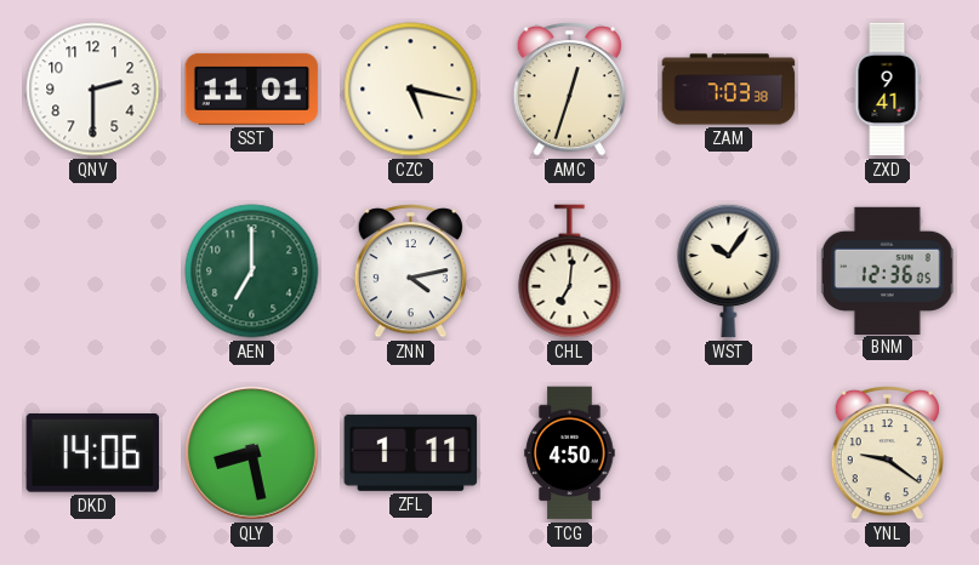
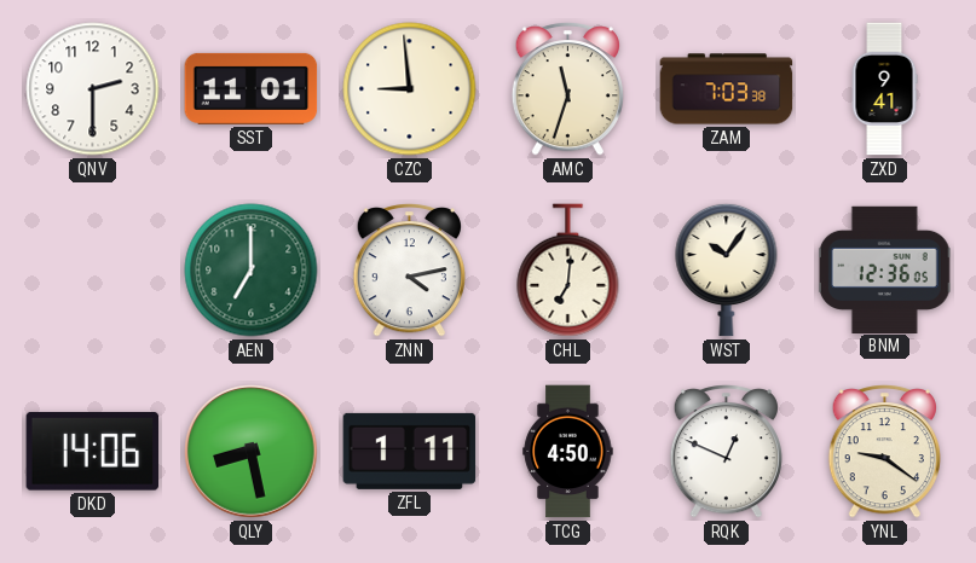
CZC: 5:17 -> 8:59 (410, 89)
AMC: 12:33 -> 11:33 (567, 89)
RQK: none -> 12:49 (726, 452)
